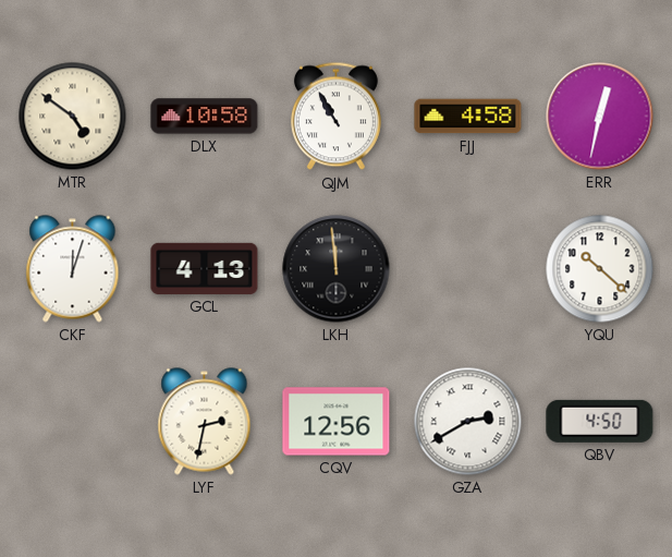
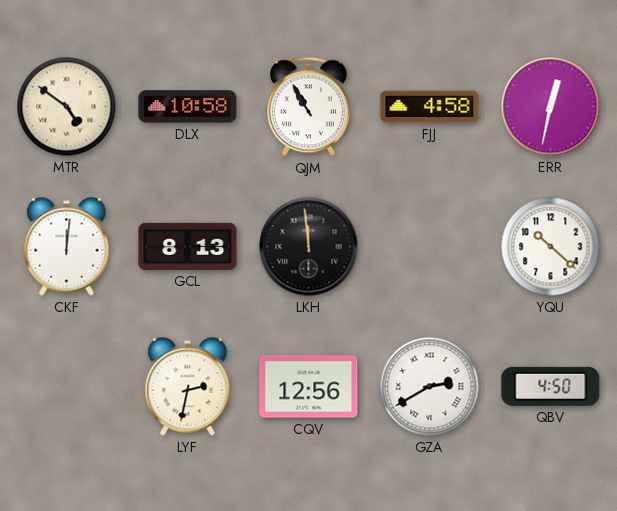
CKF: 12:03 -> 12:01 (67, 247)
GCL: 4:13 -> 8:13 (188, 246)
